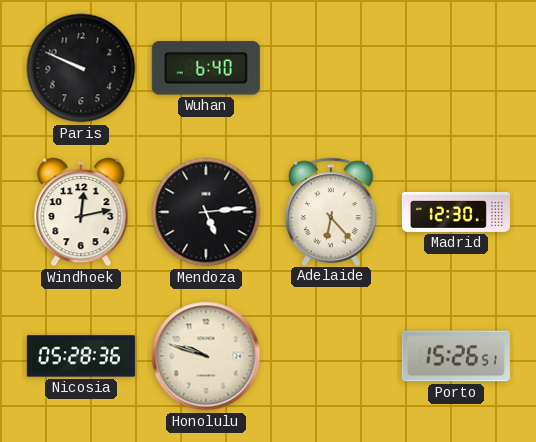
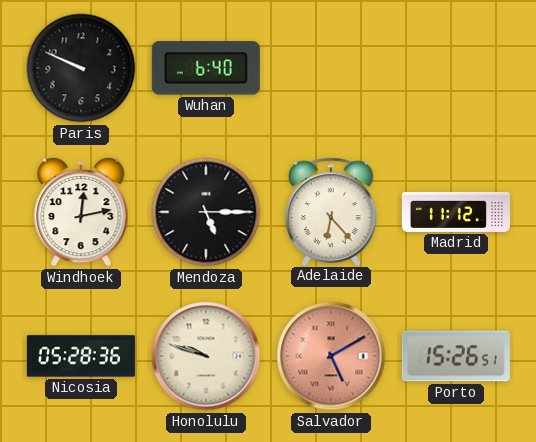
Mendoza: 5:14 -> 5:15 (206, 212)
Madrid: 12:30 -> 11:12 (456, 212)
Salvador: none -> 5:10 (331, 356)
